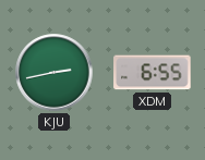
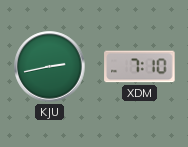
XDM: 6:55 -> 7:10 (140, 67)
